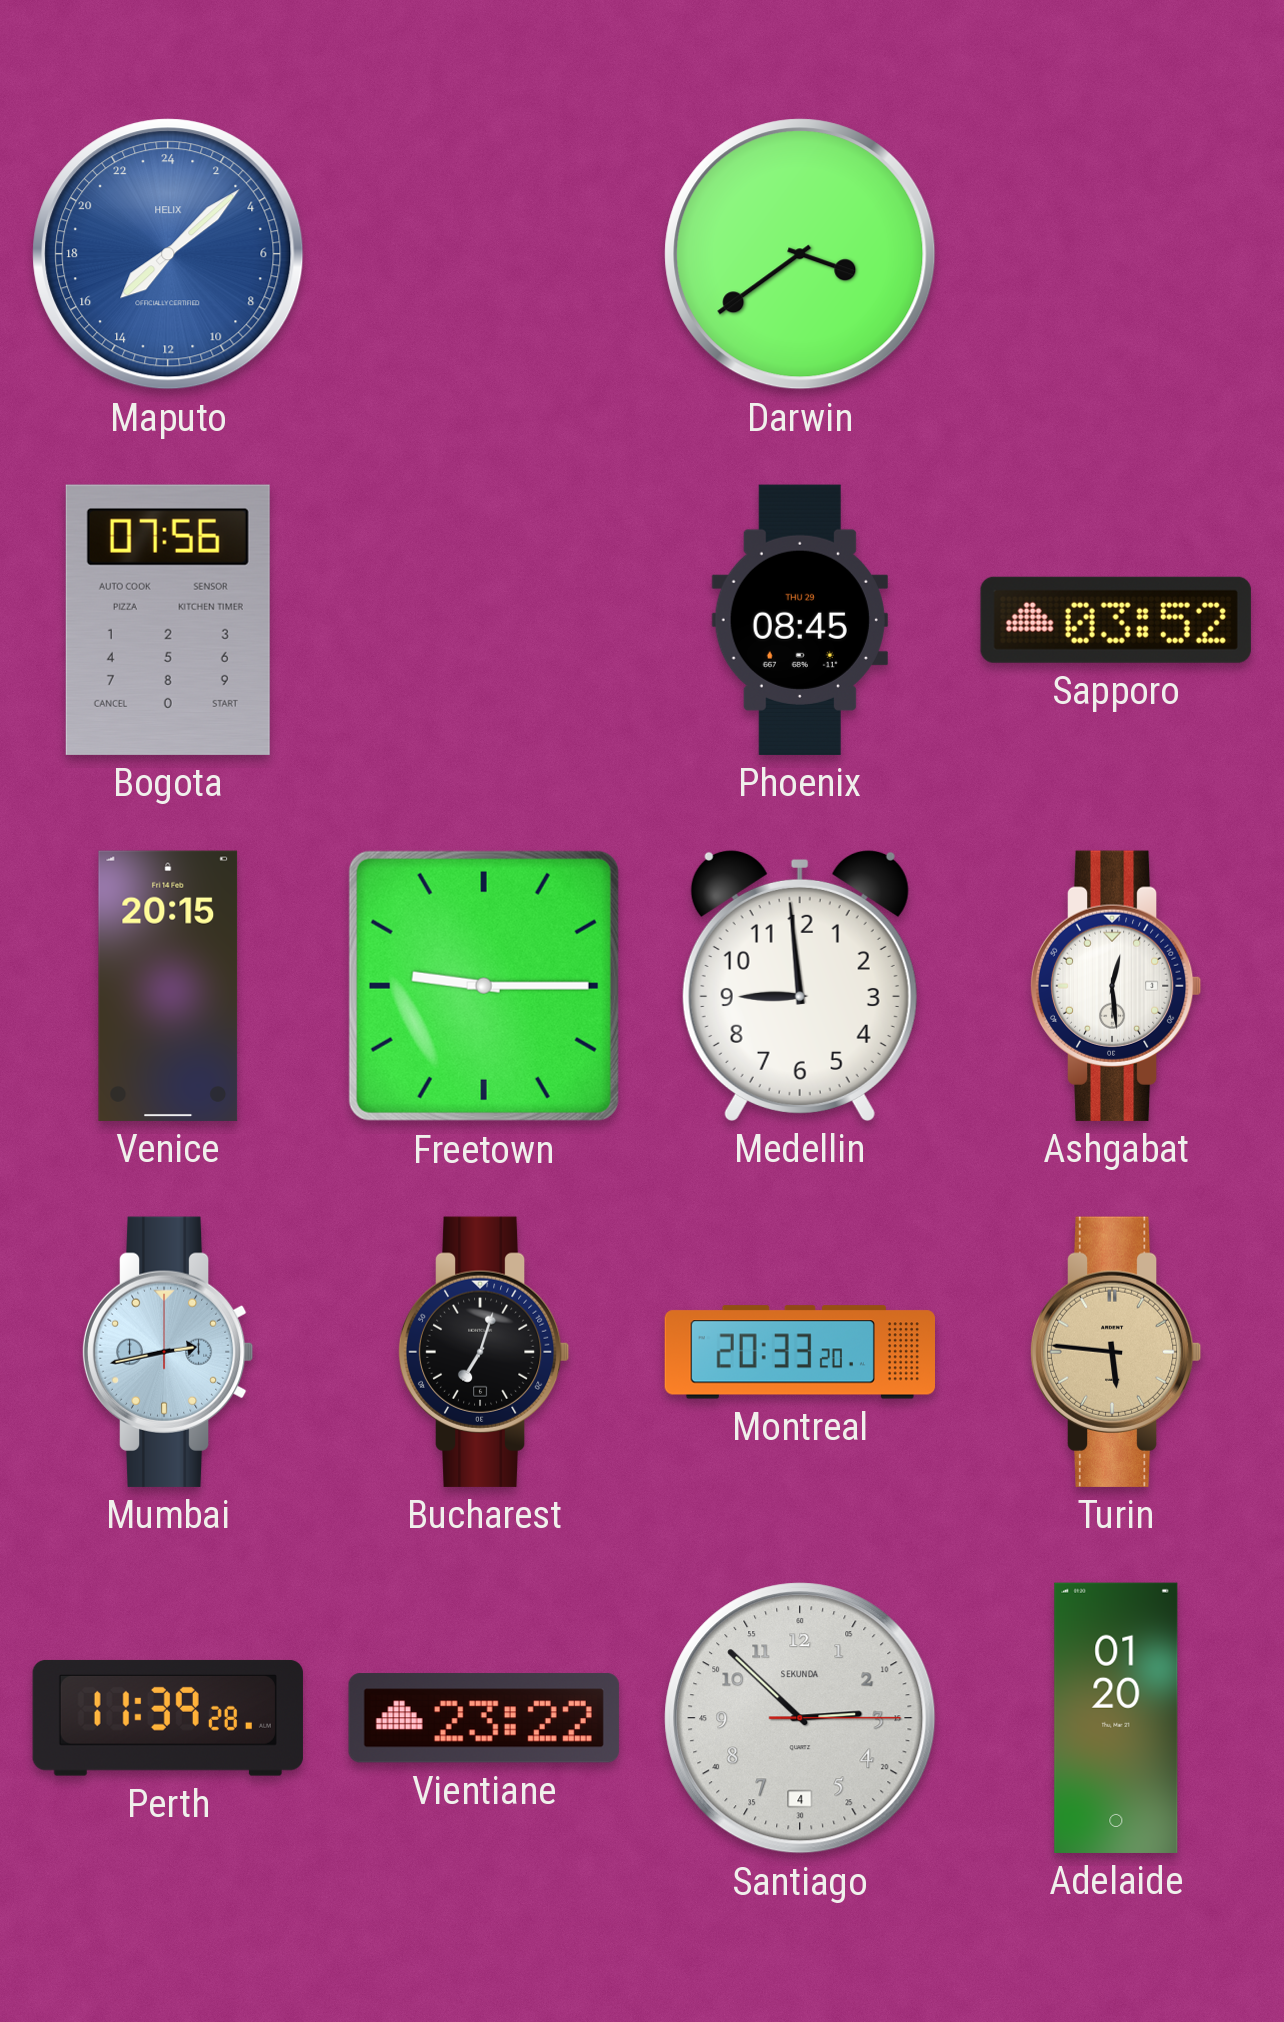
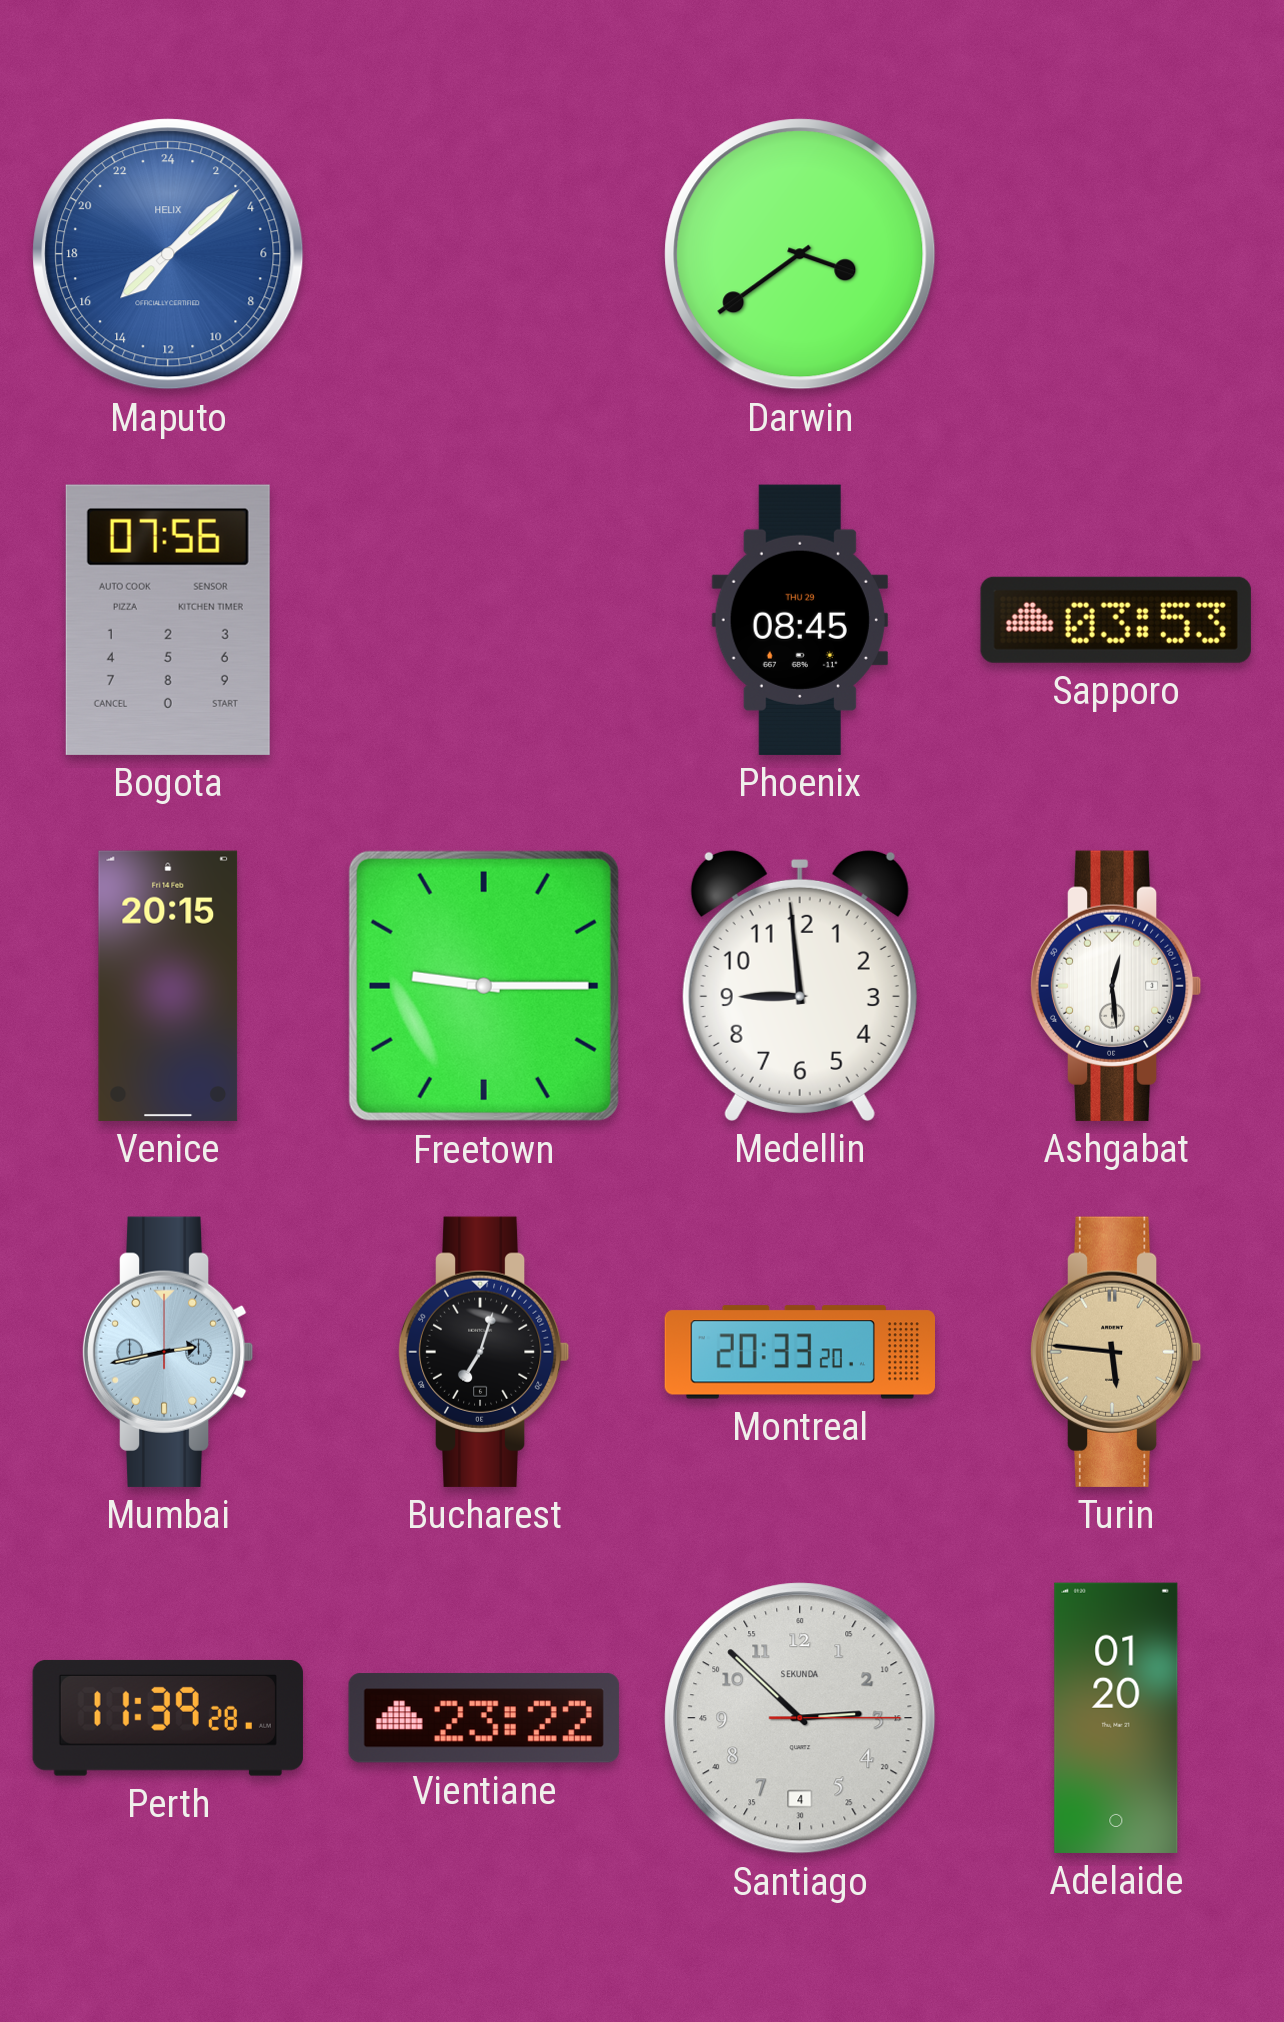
Sapporo: 03:52 -> 03:53 (1116, 620)
